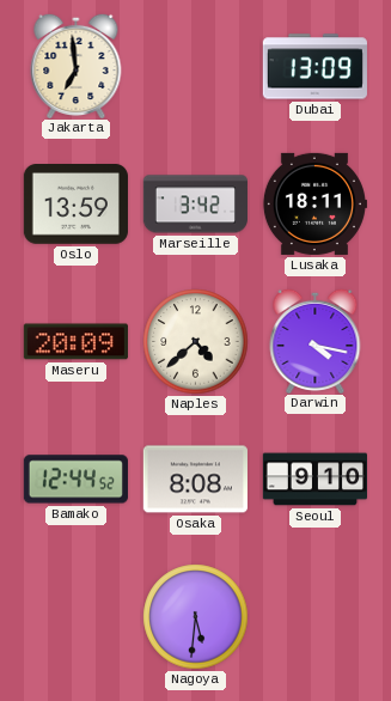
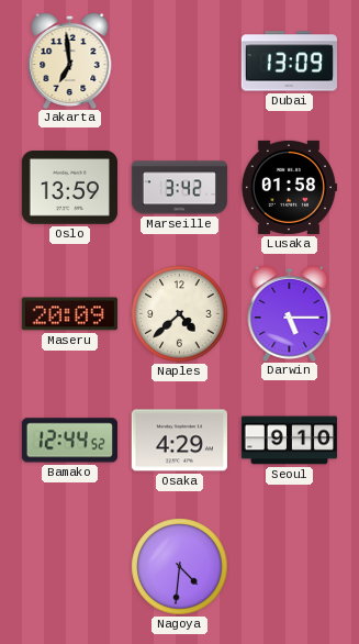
Lusaka: 18:11 -> 01:58 (289, 187)
Darwin: 4:17 -> 5:15 (290, 312)
Osaka: 8:08 -> 4:29 (179, 441)
Nagoya: 5:31 -> 4:31 (180, 567)
